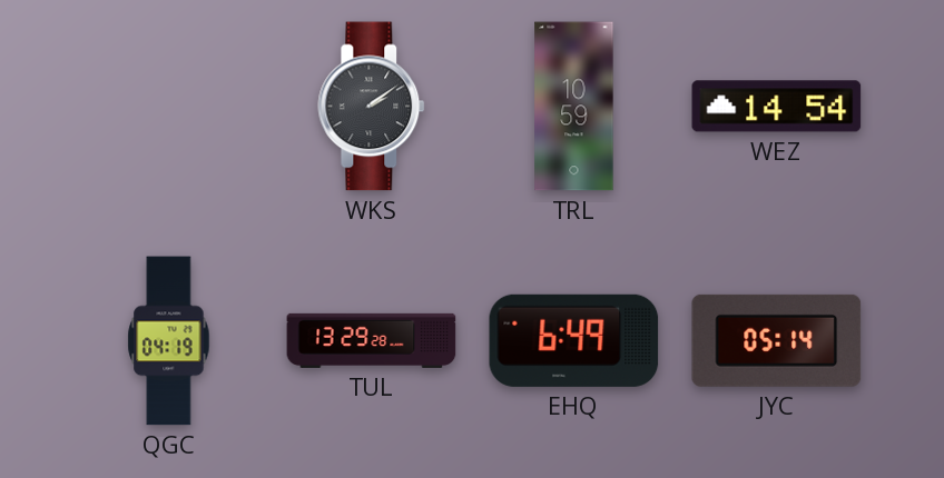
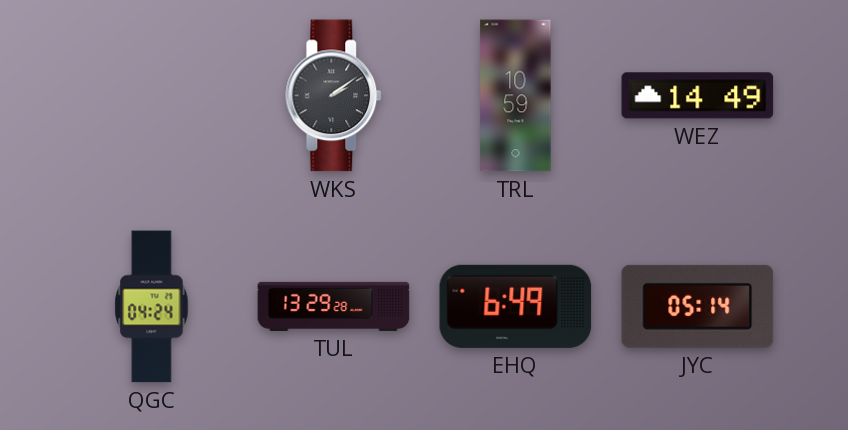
WEZ: 14:54 -> 14:49 (698, 96)
QGC: 04:19 -> 04:24 (152, 307)
